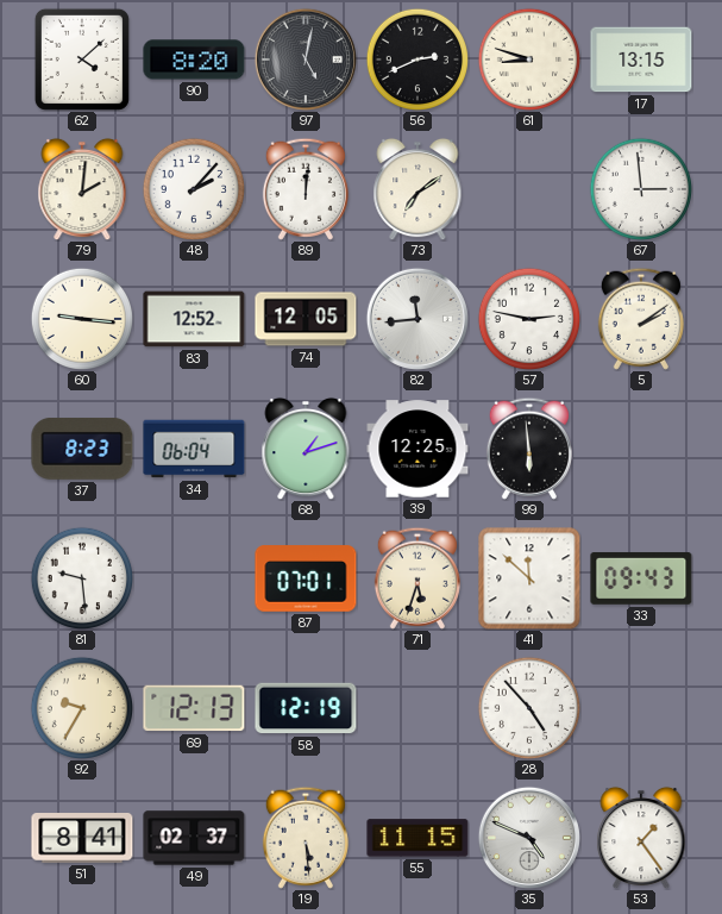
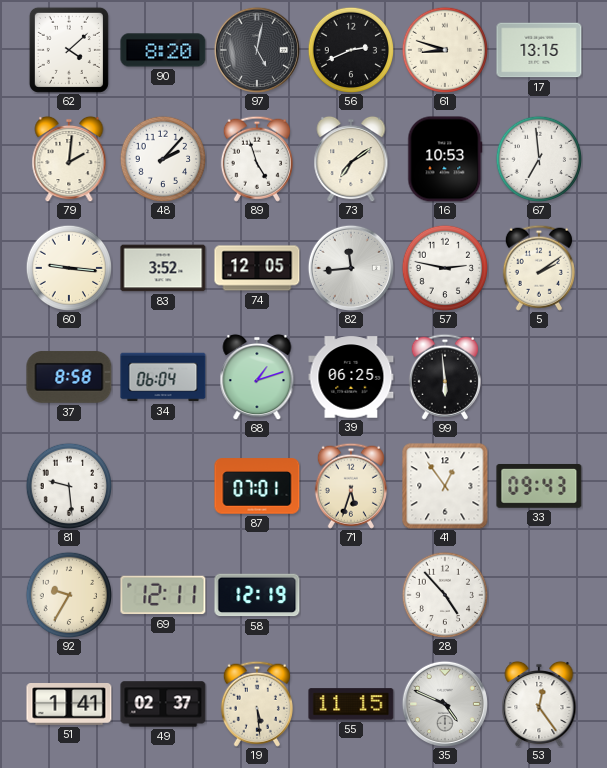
89: 12:01 -> 4:57 (257, 159)
16: none -> 10:53 (445, 159)
67: 2:59 -> 6:59 (539, 159)
83: 12:52 -> 3:52 (163, 268)
37: 8:23 -> 8:58 (69, 377)
39: 12:25 -> 06:25 (351, 377)
41: 11:52 -> 12:54 (445, 486)
69: 12:13 -> 12:11 (163, 595)
51: 8:41 -> 1:41 (69, 704)
53: 1:24 -> 12:24 (539, 704)
